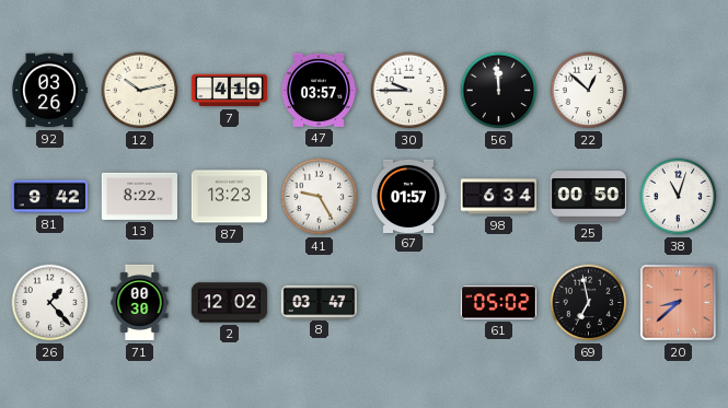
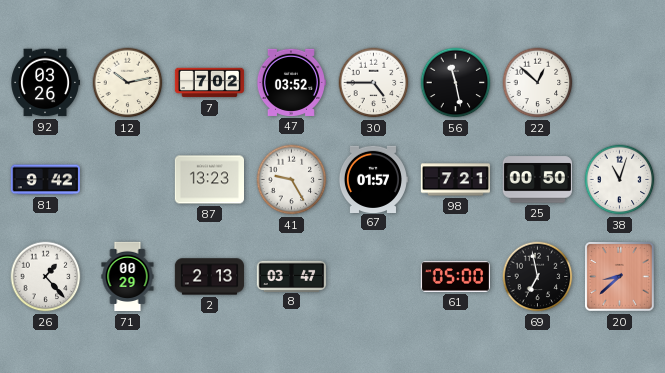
7: 4:19 -> 7:02 (210, 83)
47: 03:57 -> 03:52 (290, 82)
30: 9:45 -> 4:45 (374, 83)
56: 11:59 -> 11:28 (456, 83)
13: 8:22 -> none (139, 196)
98: 6:34 -> 7:21 (455, 180)
71: 00:30 -> 00:29 (128, 277)
2: 12:02 -> 2:13 (210, 277)
61: 05:02 -> 05:00 (455, 277)
